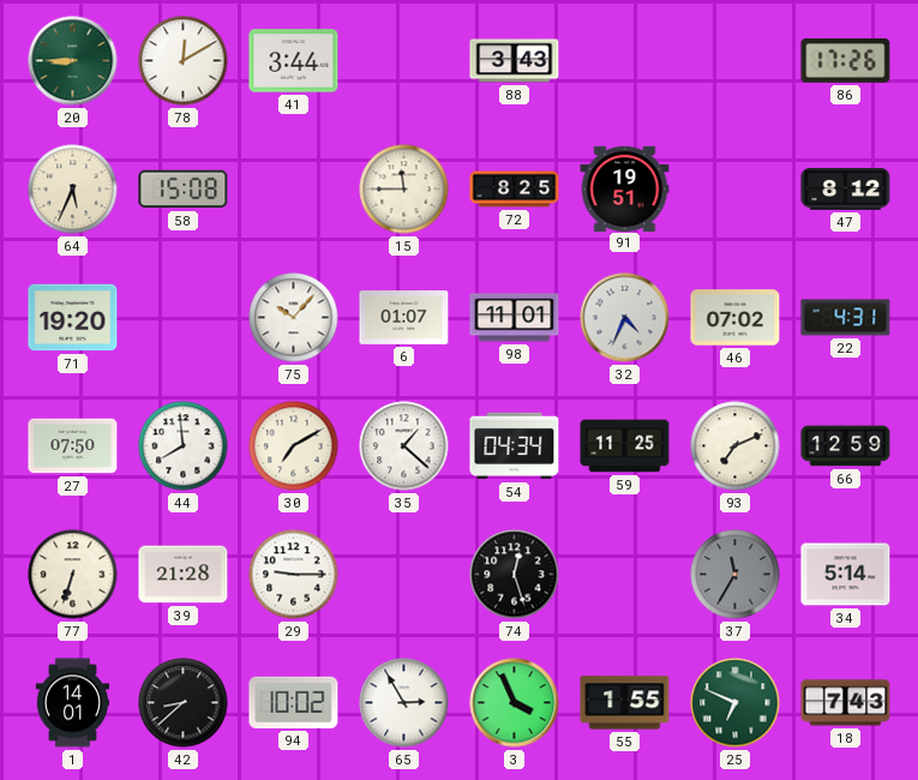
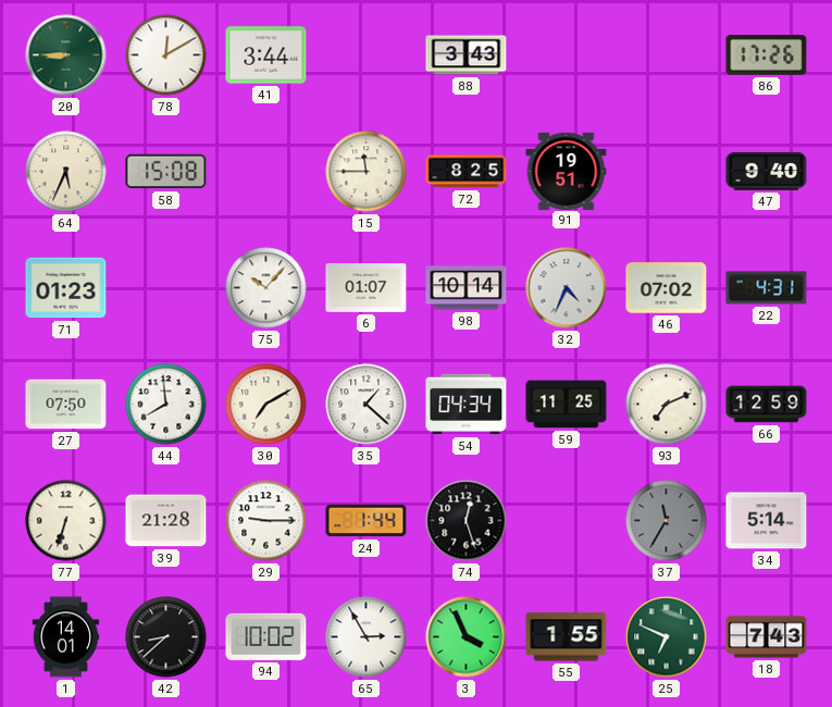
47: 8:12 -> 9:40 (767, 171)
71: 19:20 -> 01:23 (66, 288)
98: 11:01 -> 10:14 (467, 288)
24: none -> 1:44 (367, 521)
